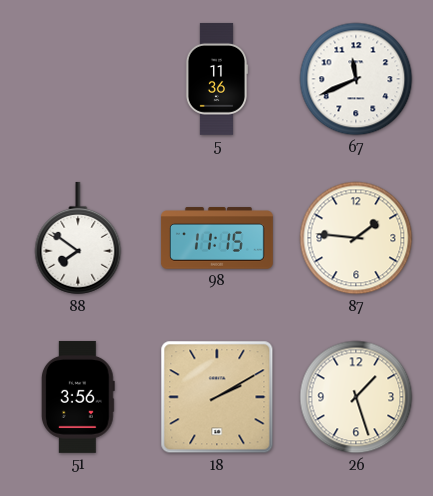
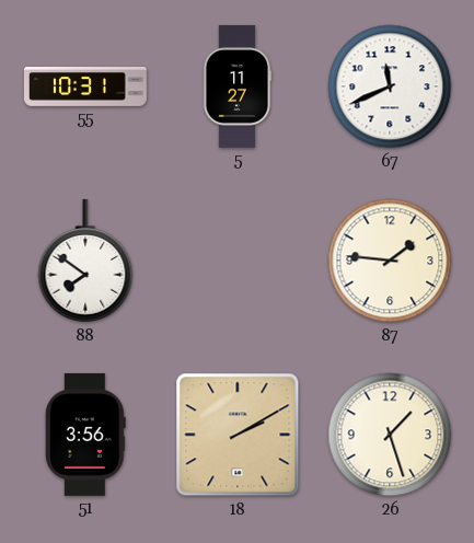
55: none -> 10:31 (85, 86)
5: 11:36 -> 11:27 (238, 86)
98: 11:15 -> none (217, 238)
